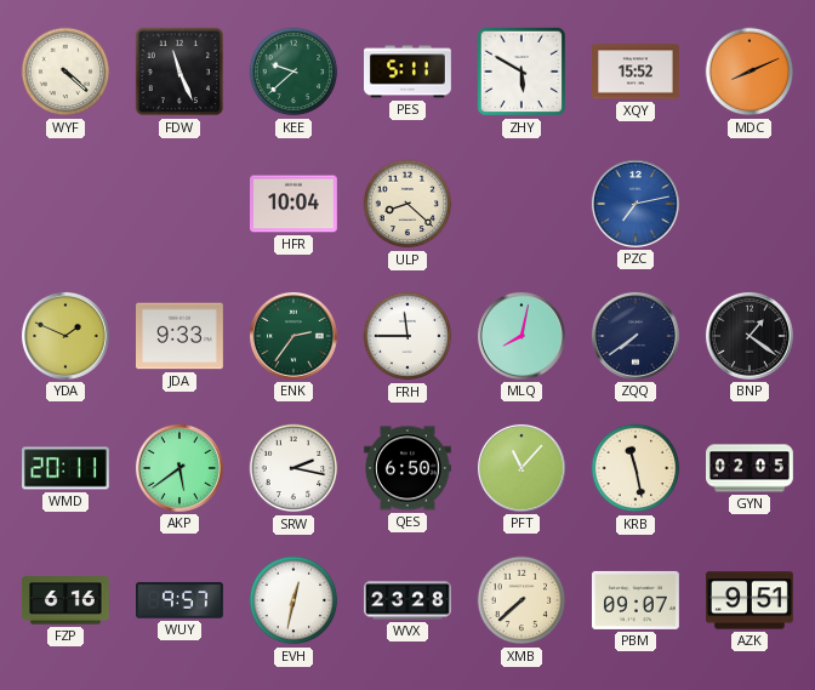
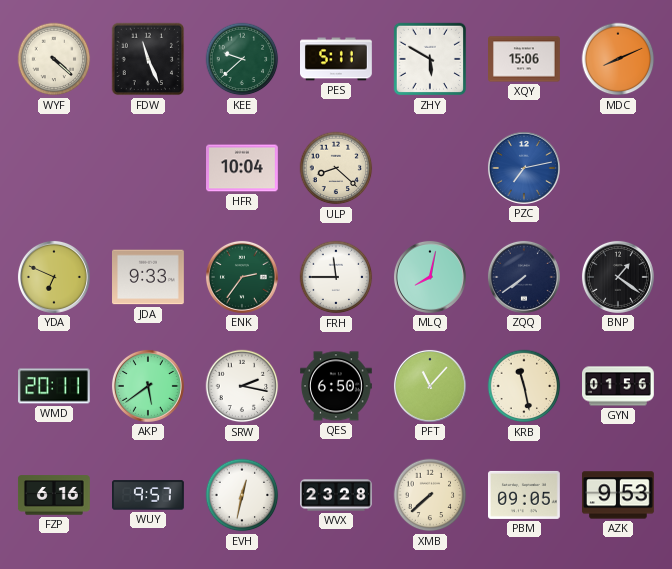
XQY: 15:52 -> 15:06 (525, 59)
YDA: 1:49 -> 6:49 (54, 277)
GYN: 02:05 -> 01:56 (619, 386)
PBM: 09:07 -> 09:05 (525, 495)
AZK: 9:51 -> 9:53 (619, 495)
